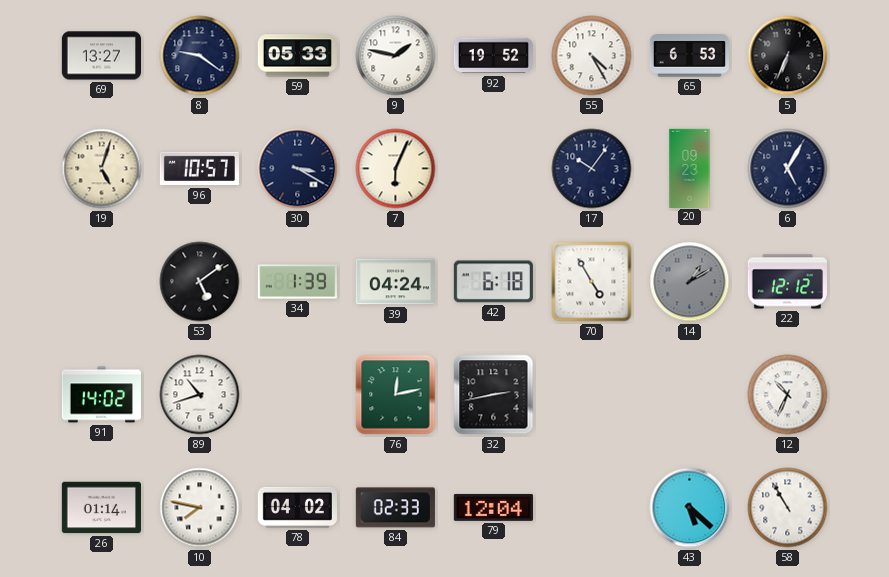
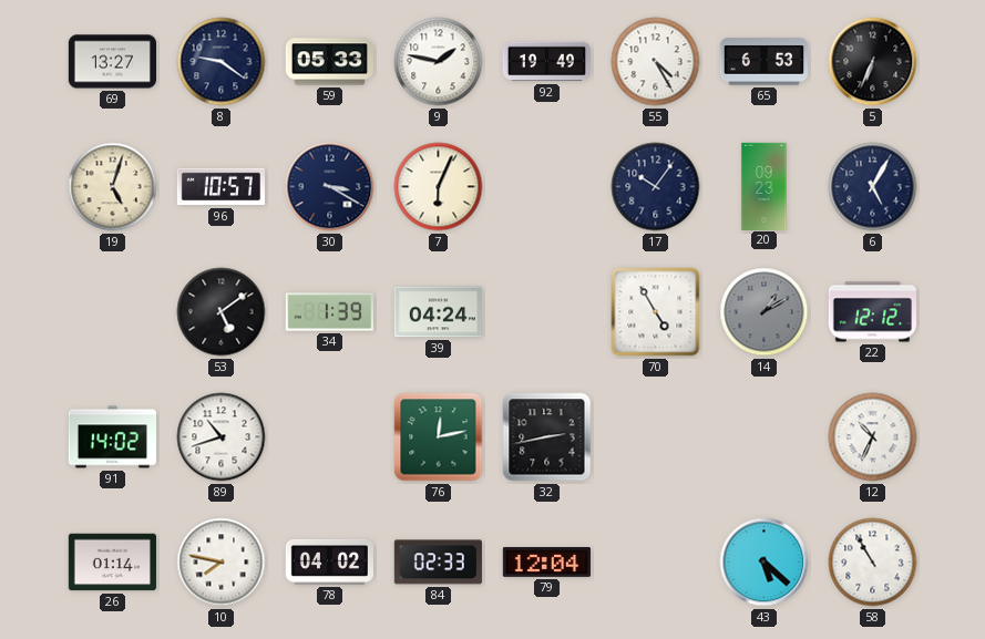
92: 19:52 -> 19:49 (546, 62)
42: 6:18 -> none (493, 282)
